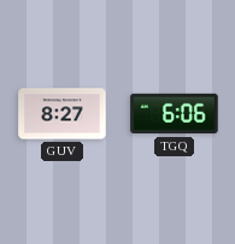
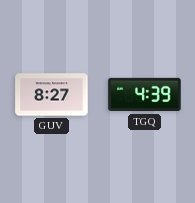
TGQ: 6:06 -> 4:39 (145, 95)
